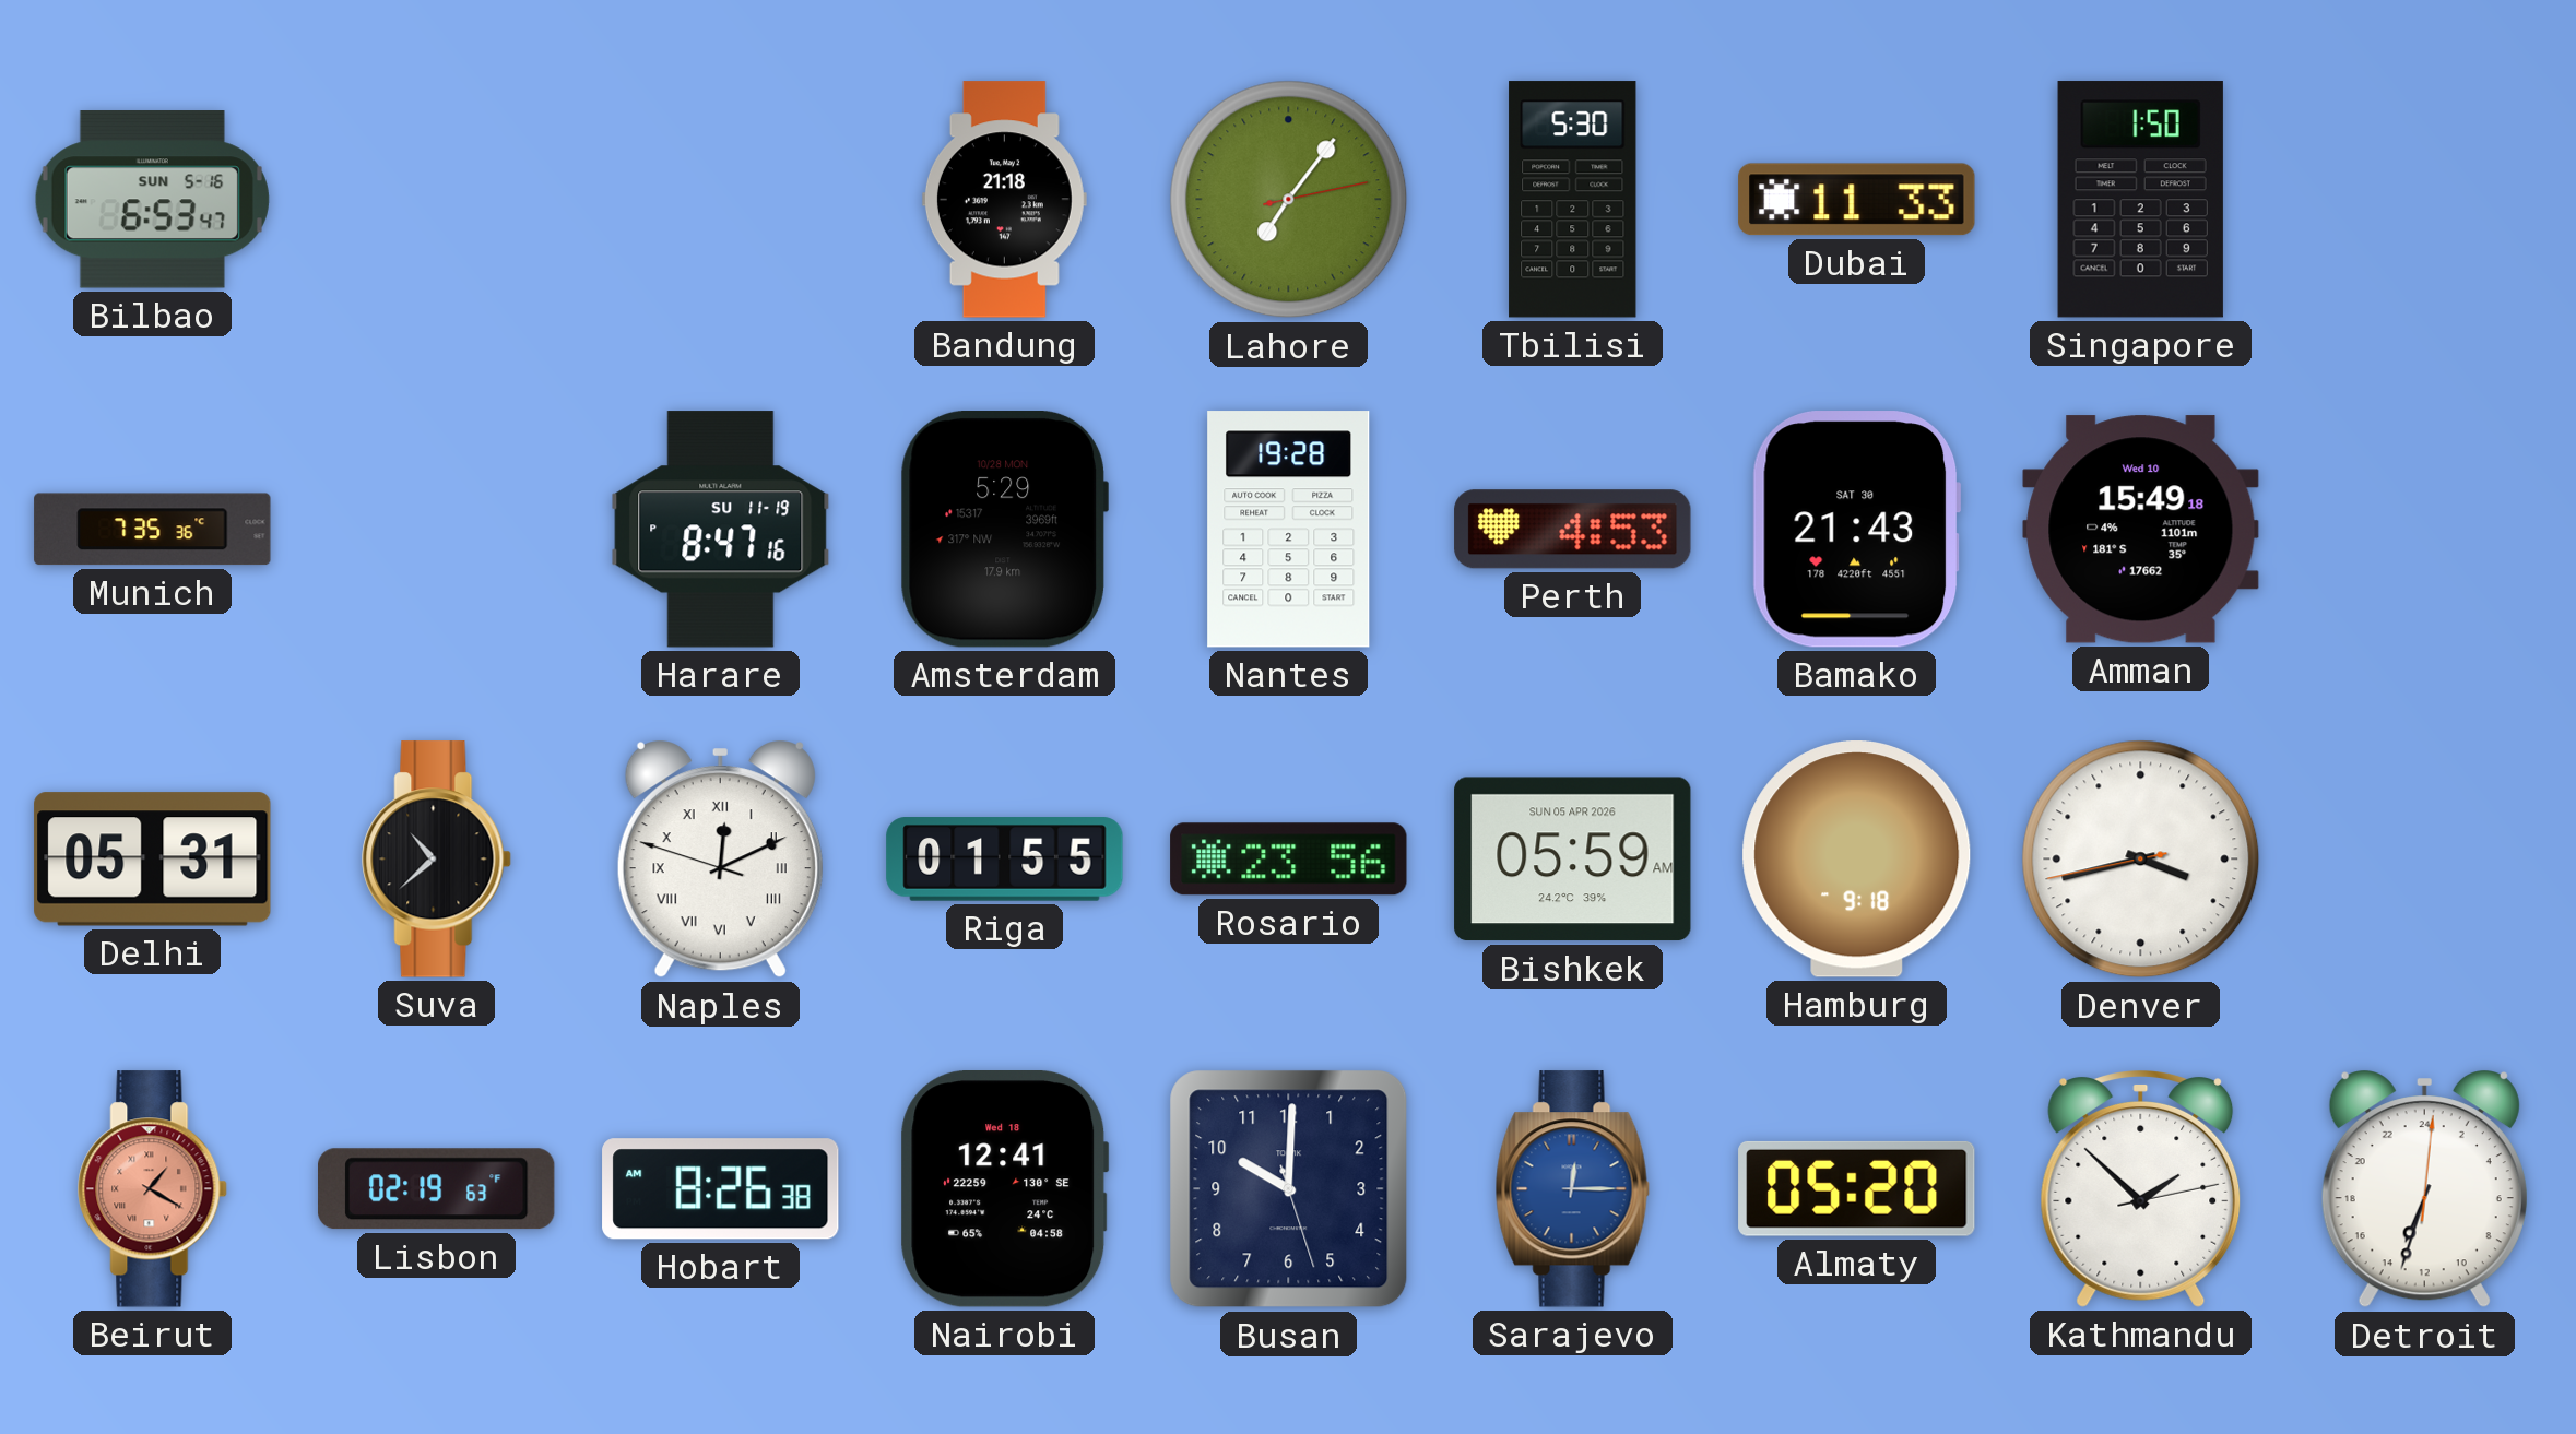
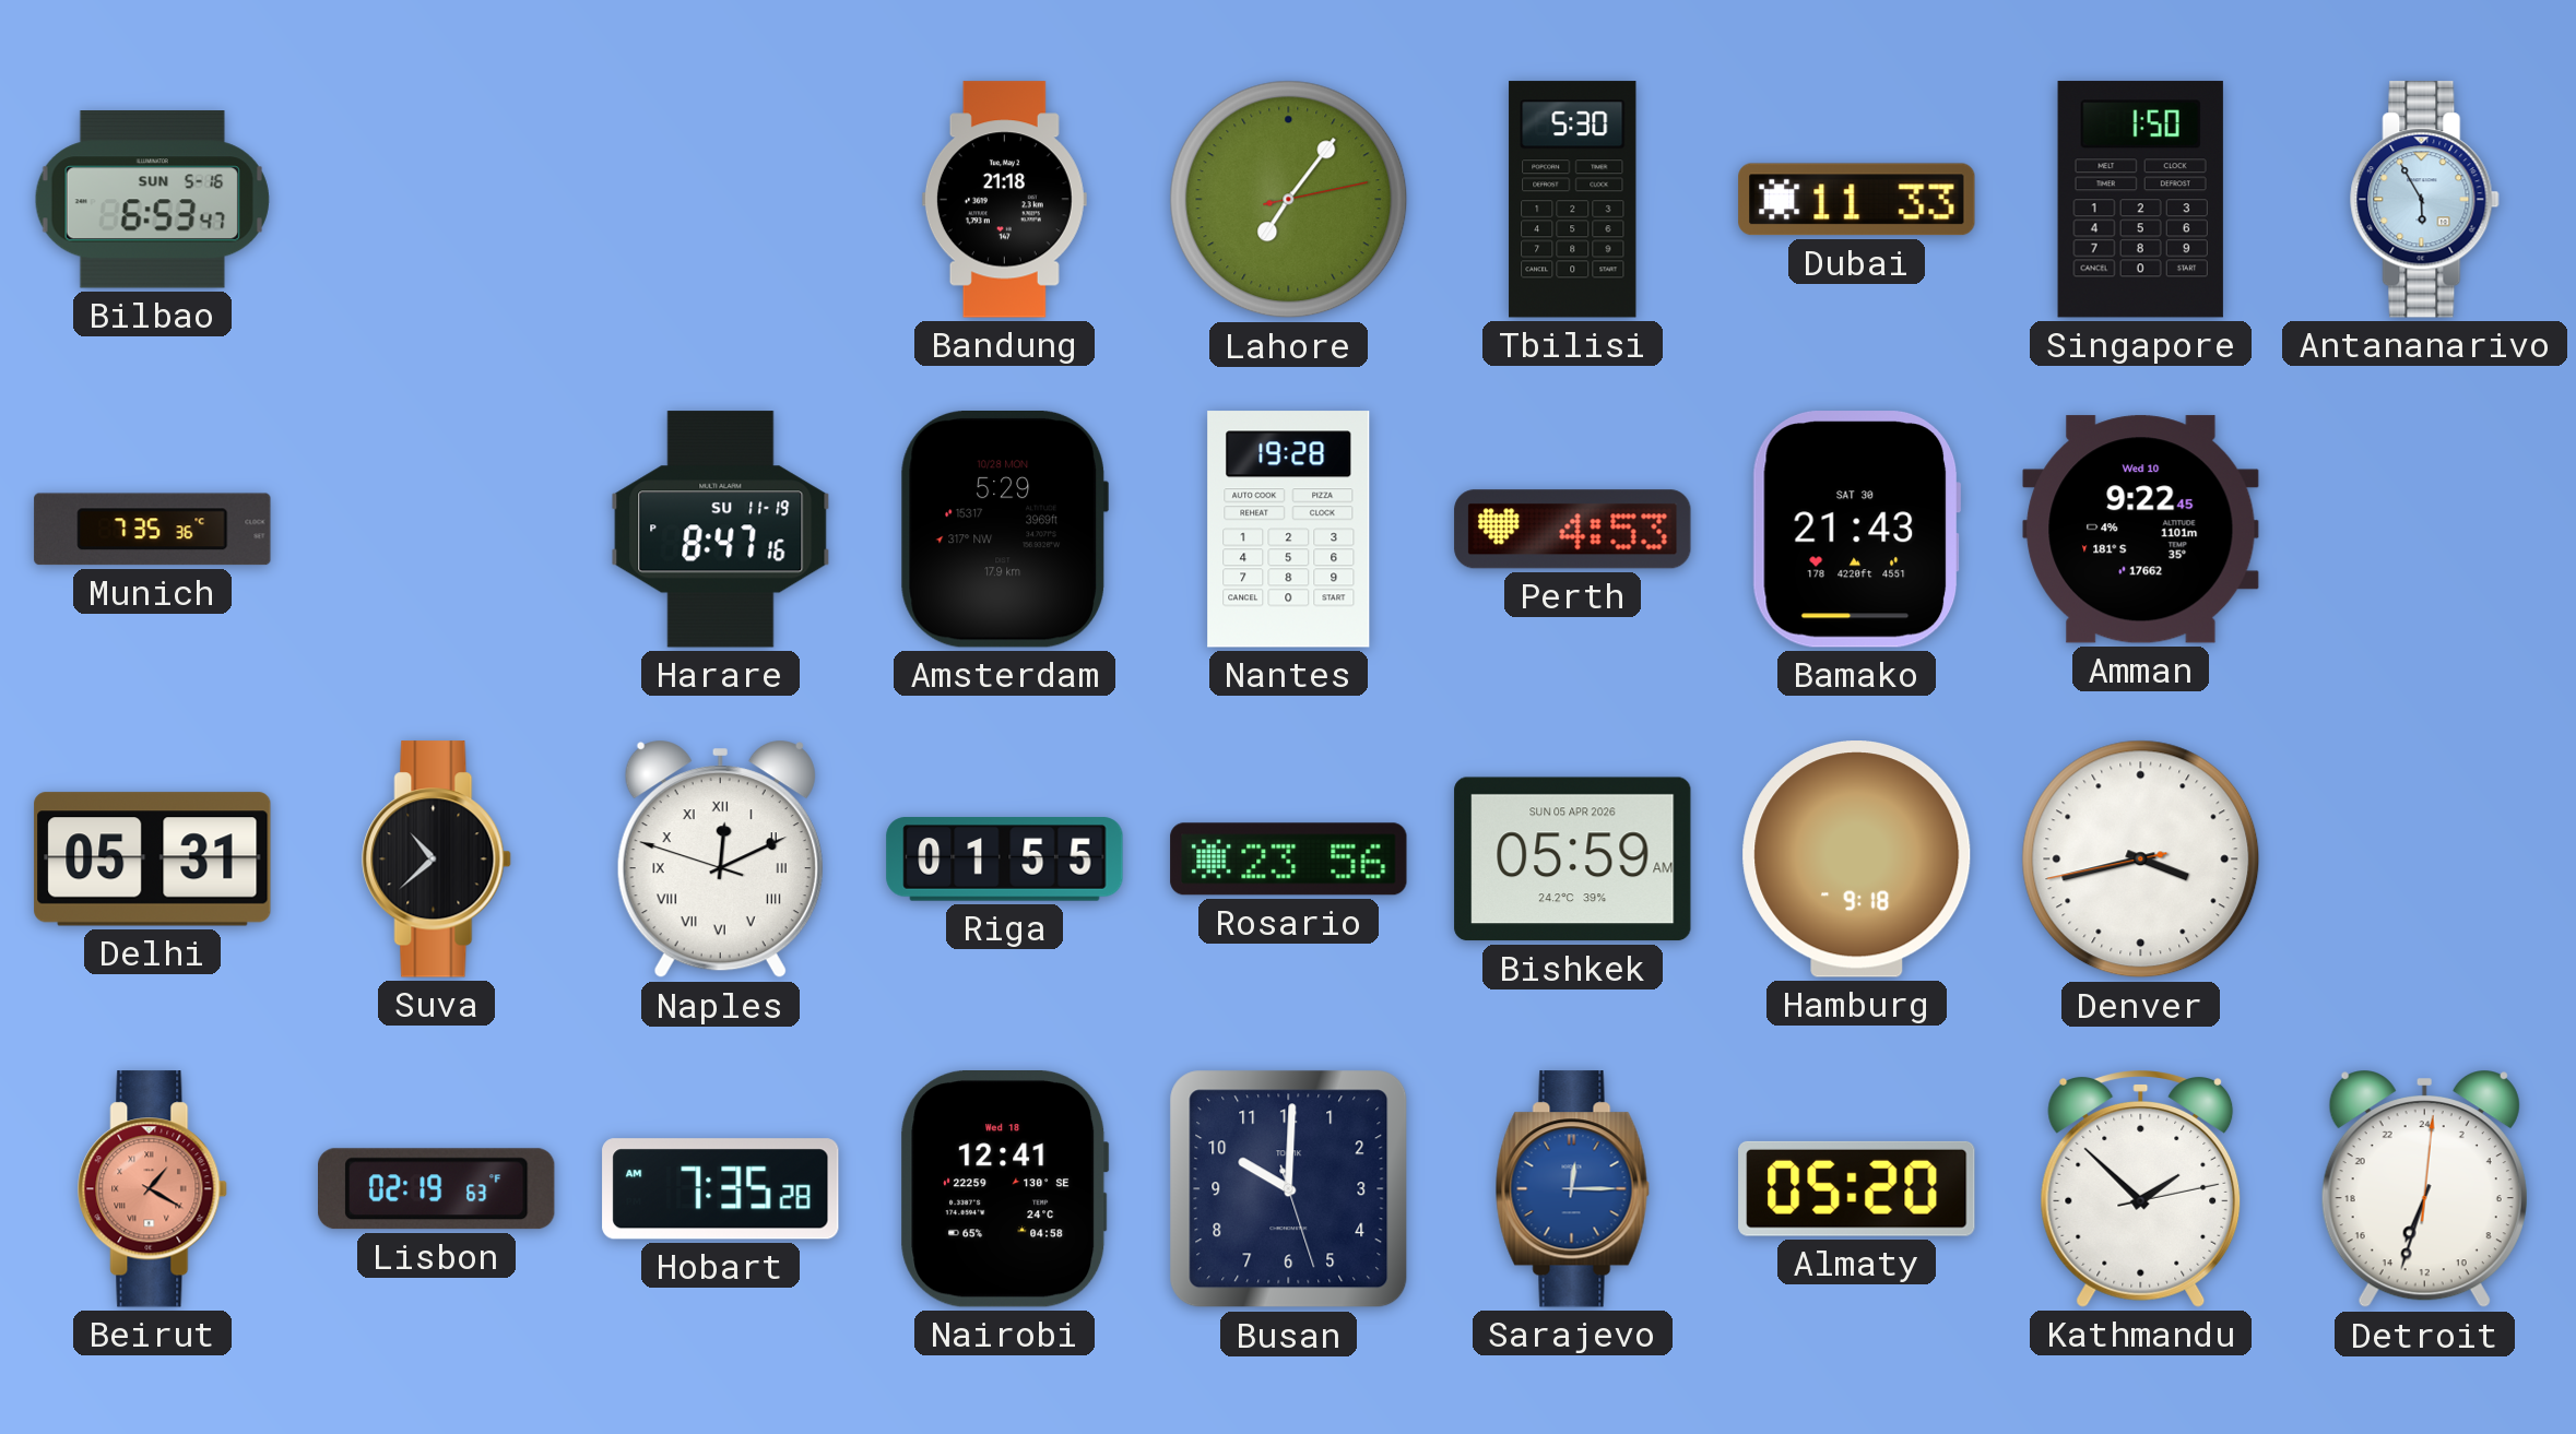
Antananarivo: none -> 5:55 (2425, 200)
Amman: 15:49 -> 9:22 (2141, 530)
Hobart: 8:26 -> 7:35 (721, 1189)
